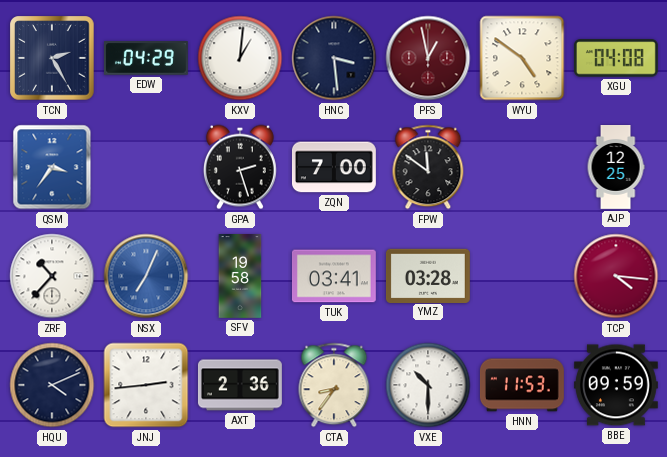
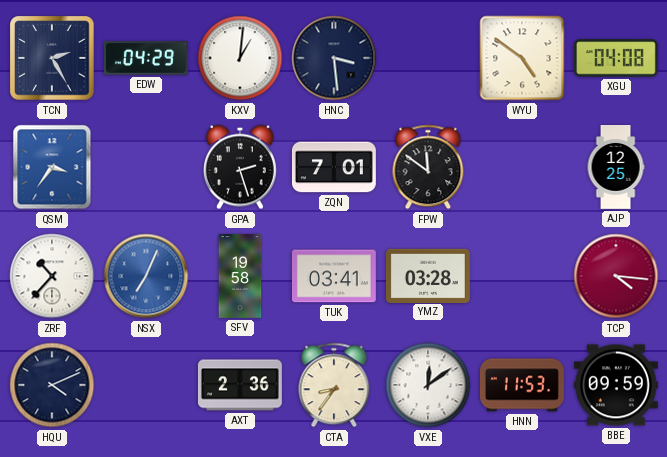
PFS: 12:58 -> none (428, 58)
ZQN: 7:00 -> 7:01 (334, 167)
JNJ: 2:44 -> none (146, 385)
VXE: 10:30 -> 12:09 (428, 385)
